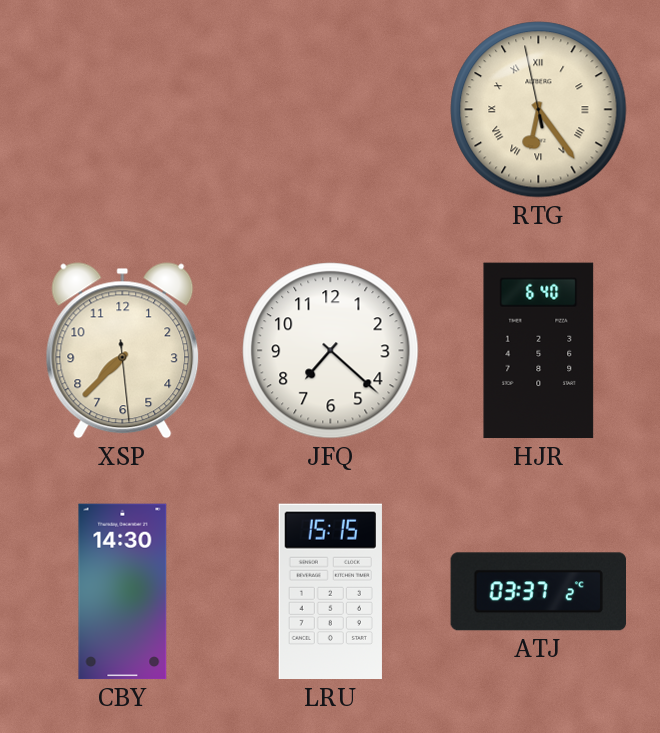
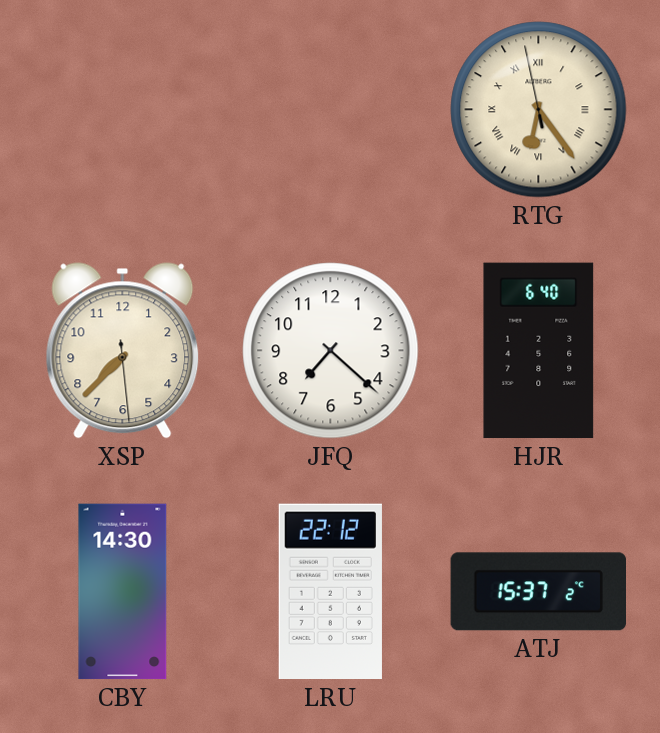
LRU: 15:15 -> 22:12 (330, 592)
ATJ: 03:37 -> 15:37 (538, 592)
